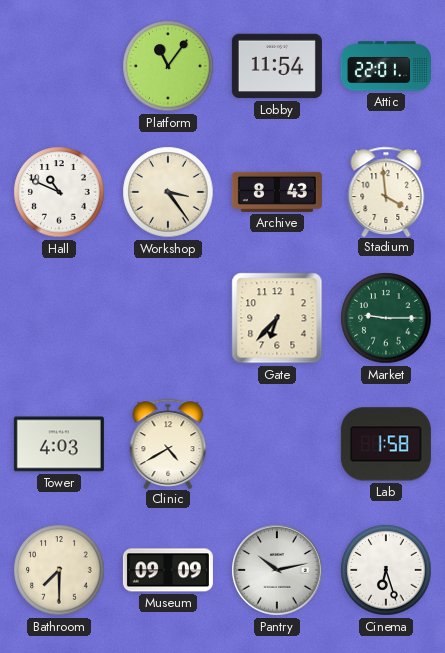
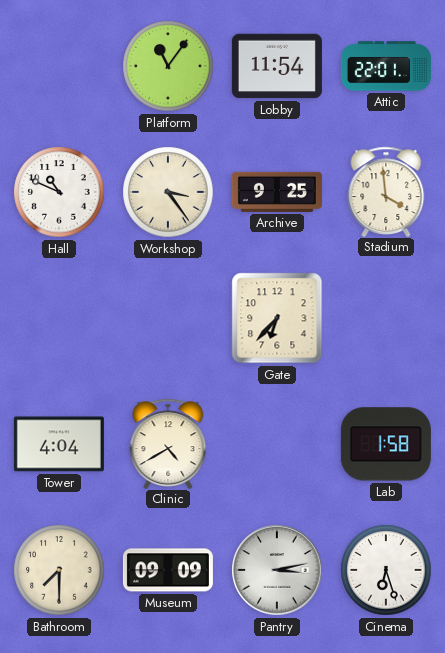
Archive: 8:43 -> 9:25 (277, 192)
Market: 9:15 -> none (386, 318)
Tower: 4:03 -> 4:04 (59, 444)
Pantry: 10:13 -> 3:13 (277, 570)
